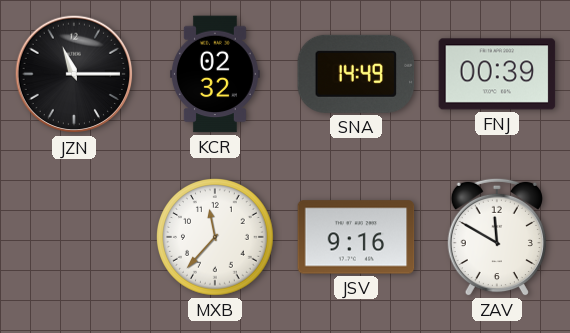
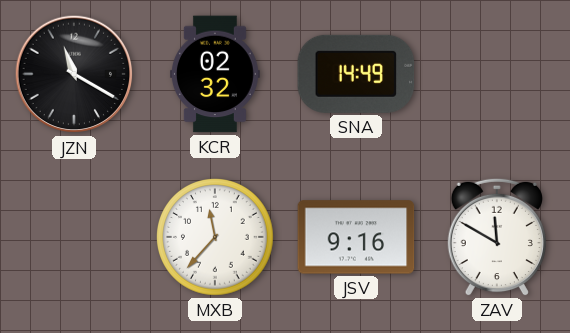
JZN: 11:15 -> 11:20 (74, 74)
FNJ: 00:39 -> none (497, 74)
